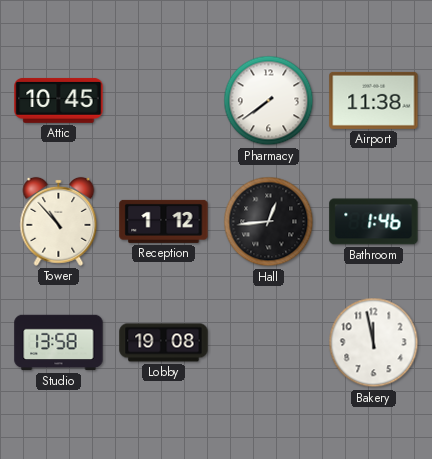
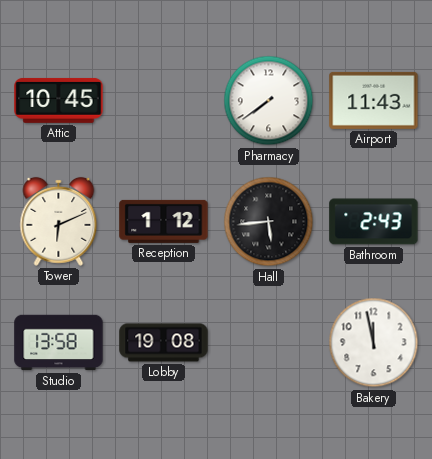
Airport: 11:38 -> 11:43 (374, 100)
Tower: 10:53 -> 6:11 (59, 221)
Hall: 12:44 -> 5:44 (269, 222)
Bathroom: 1:46 -> 2:43 (374, 222)
